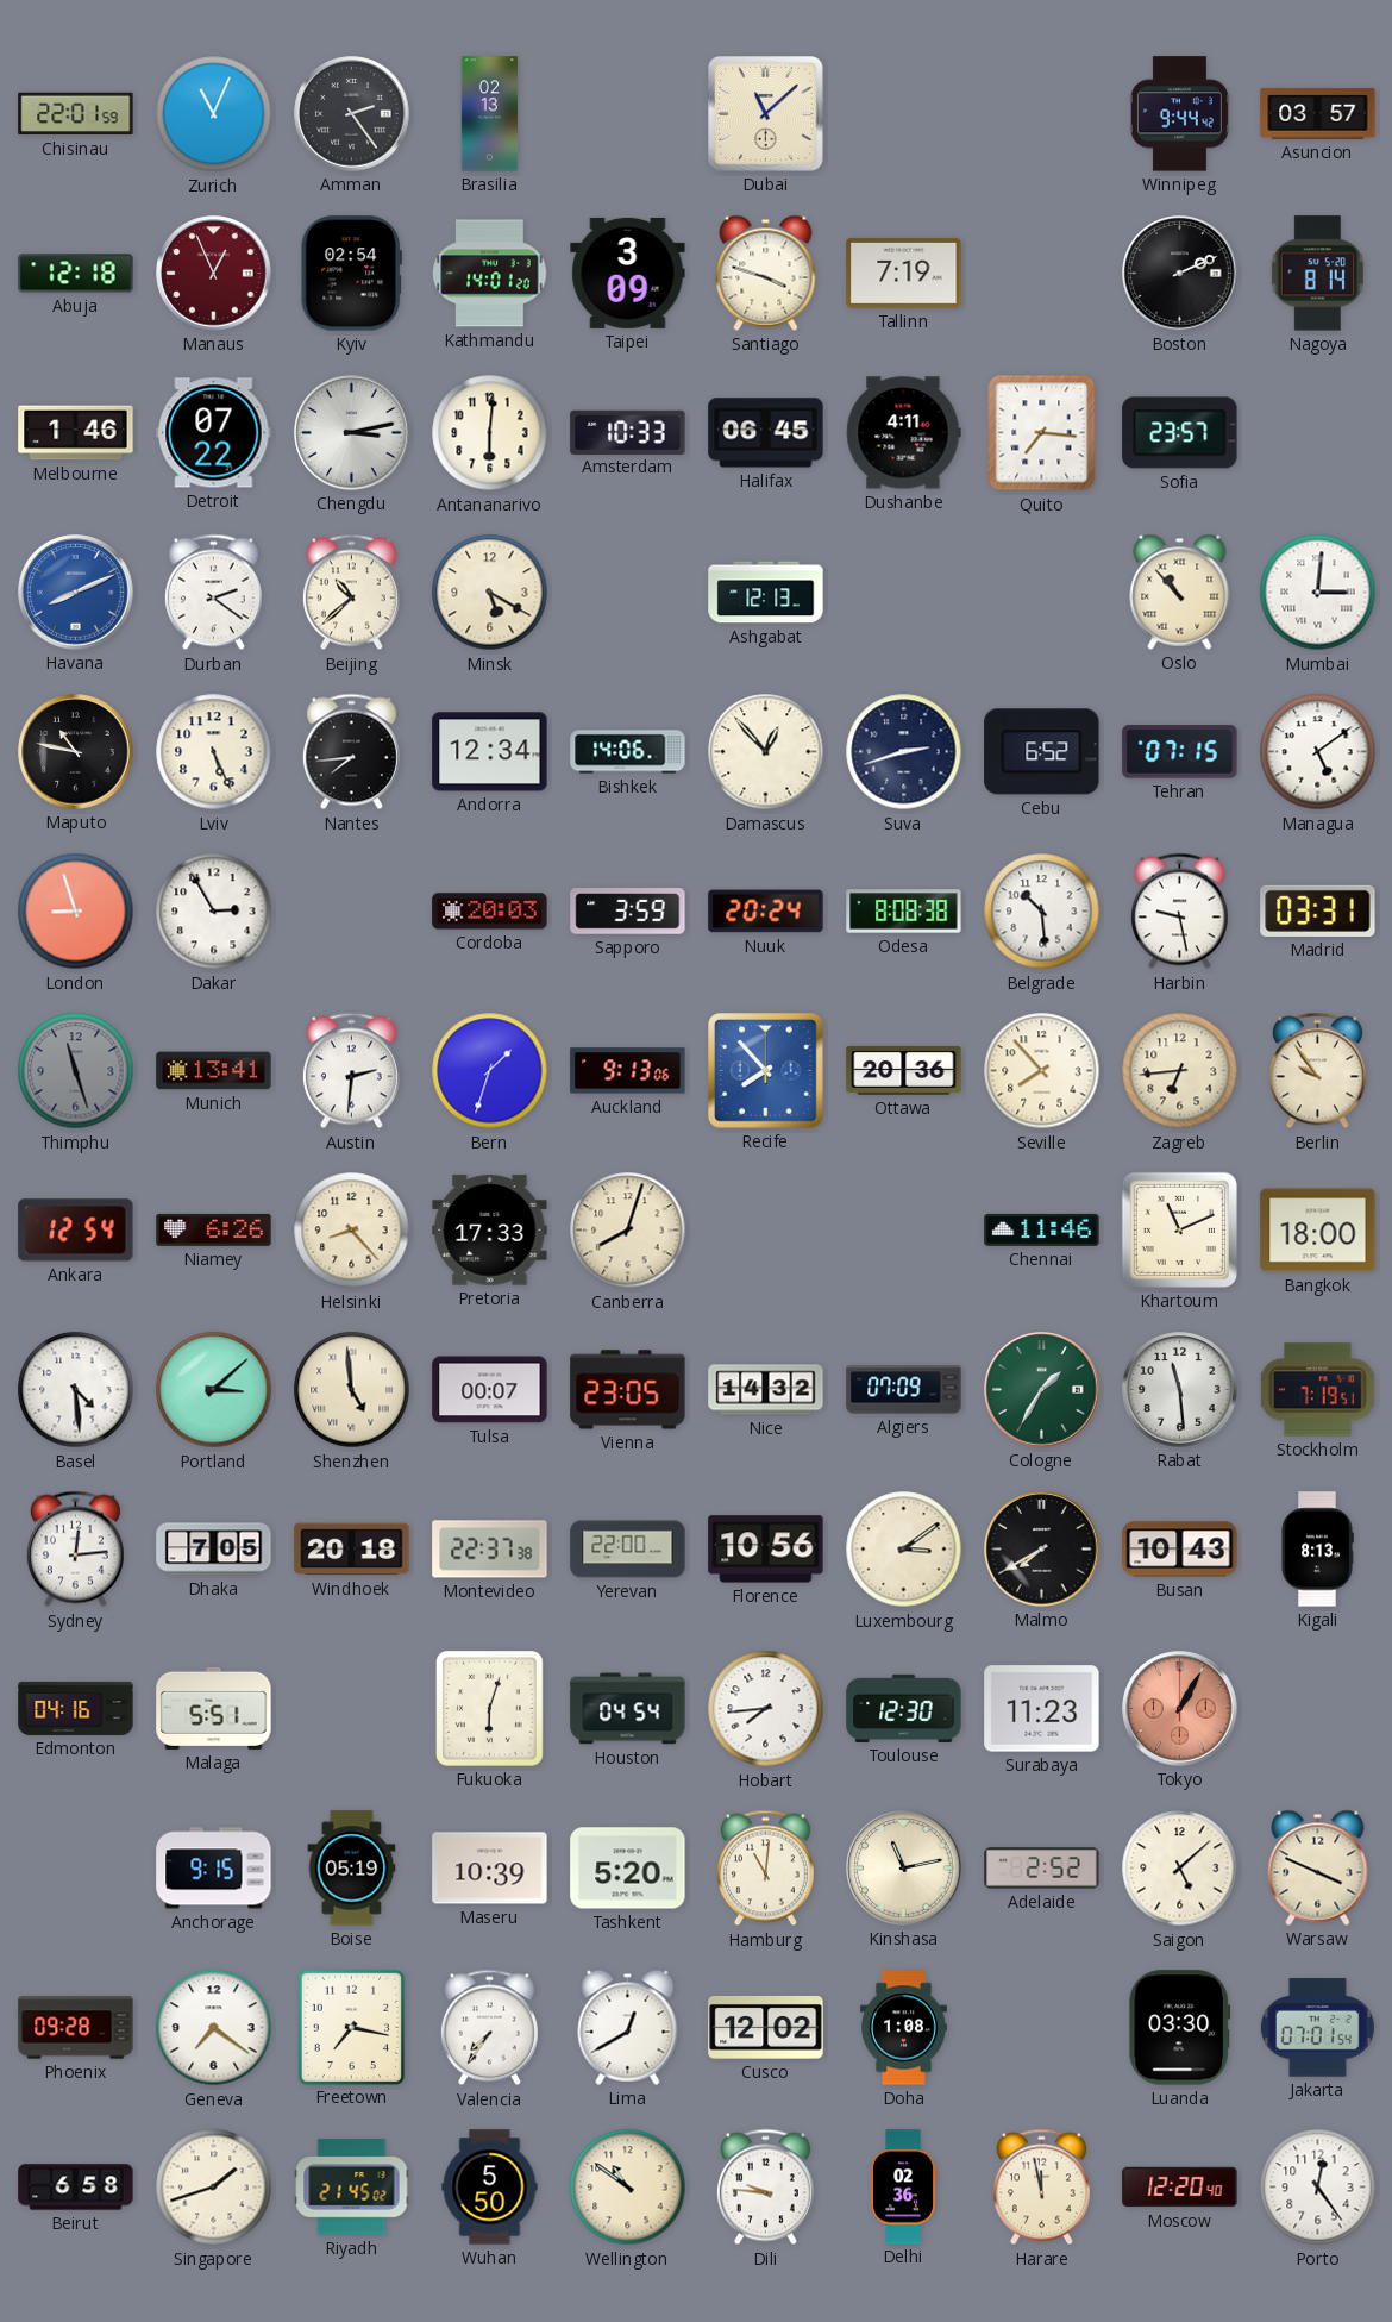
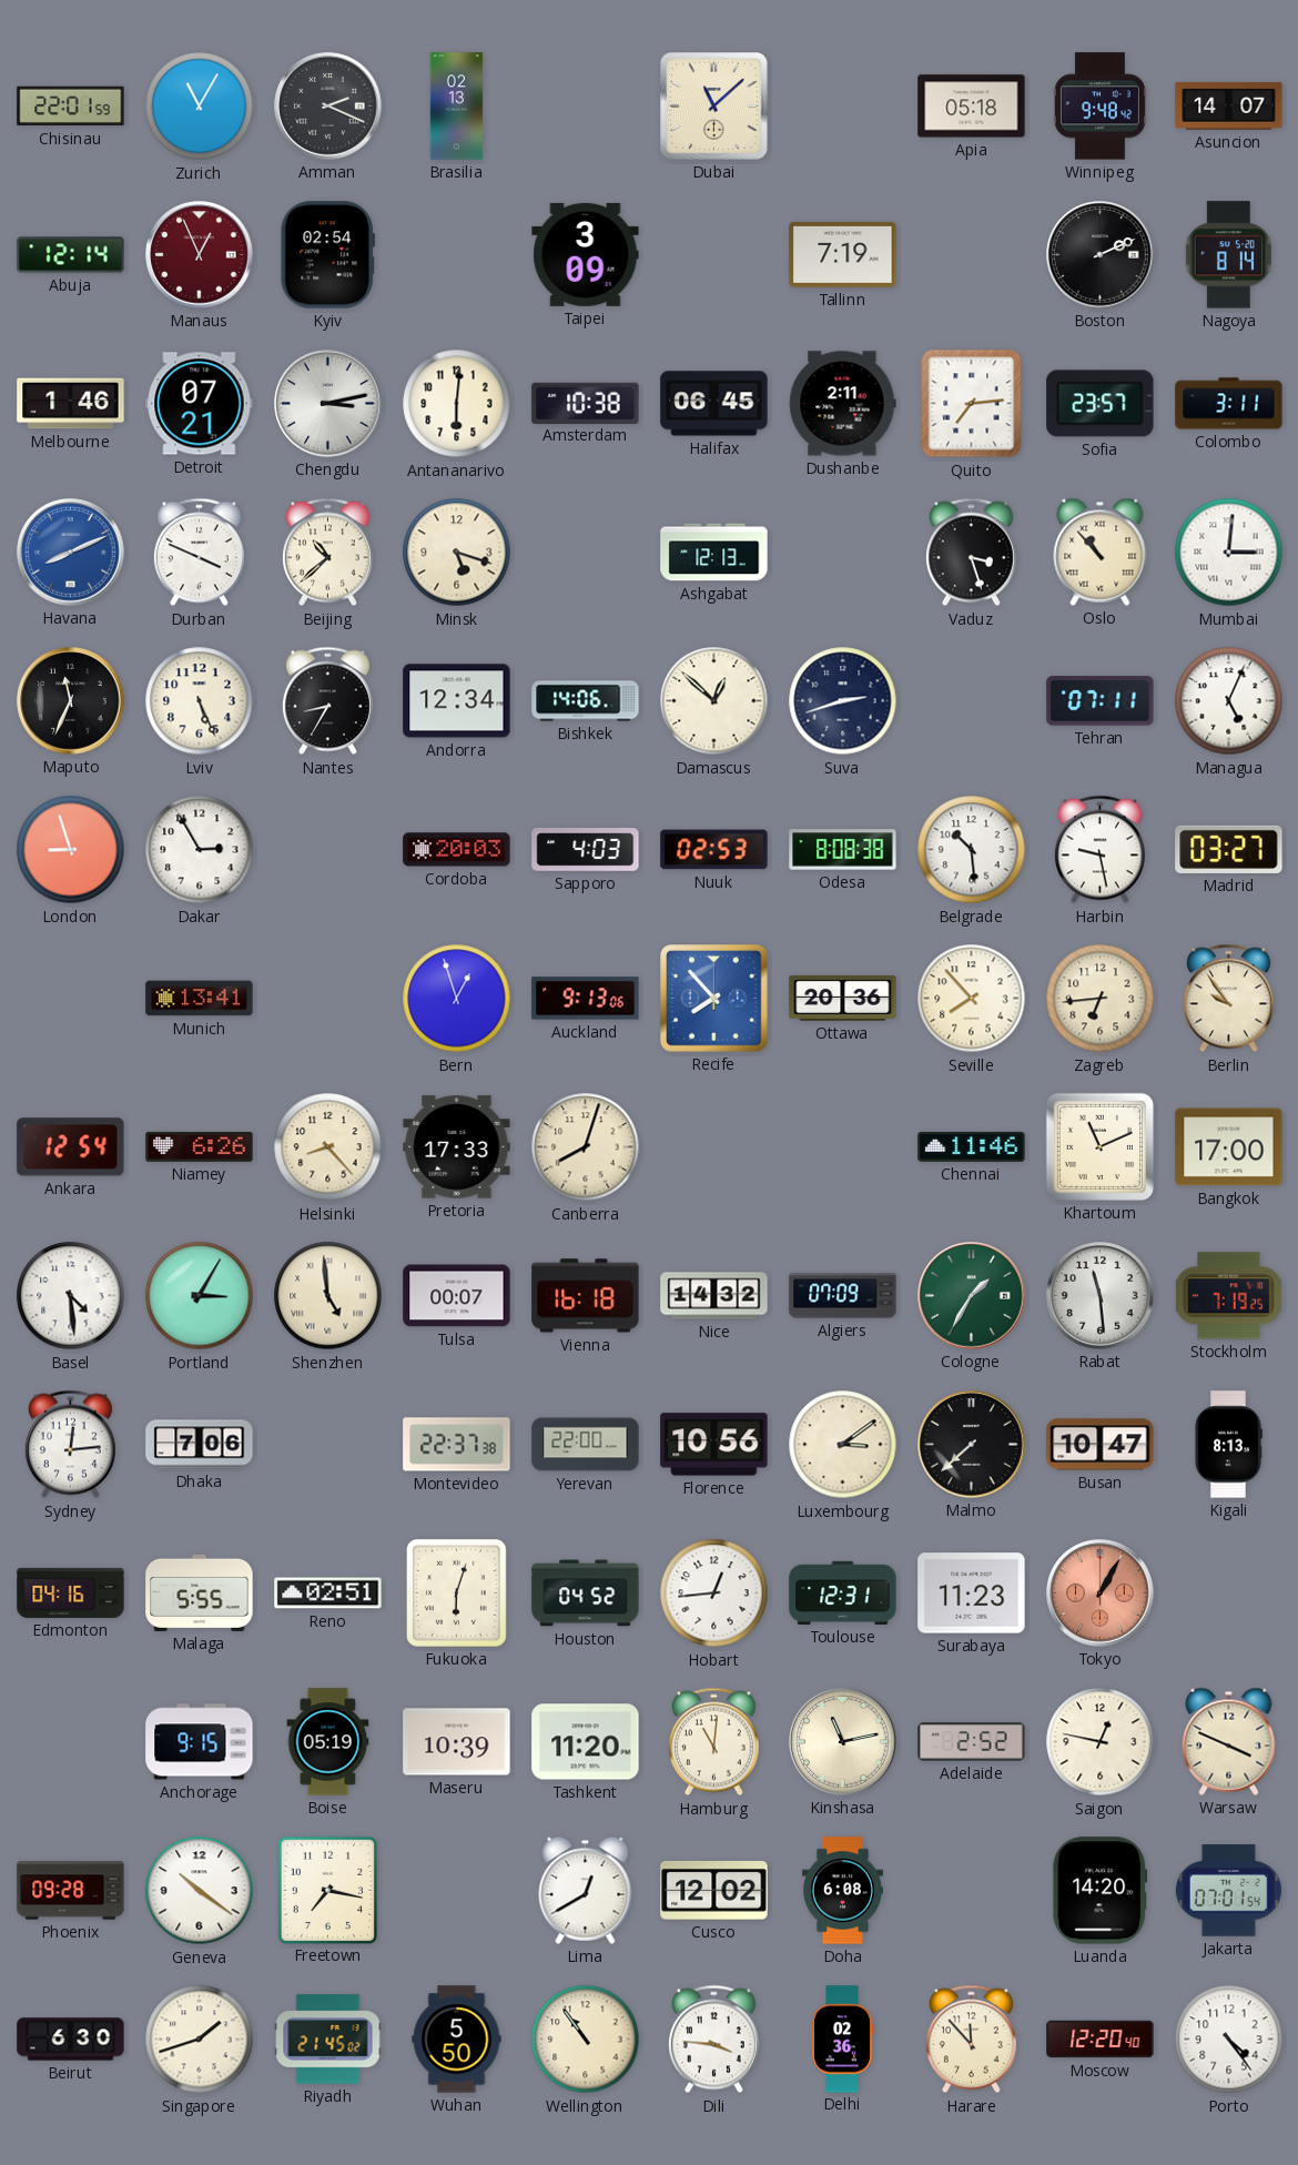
Zurich: 11:04 -> 11:05 (200, 107)
Amman: 2:24 -> 2:19 (328, 107)
Apia: none -> 05:18 (972, 107)
Winnipeg: 9:44 -> 9:48 (1099, 107)
Asuncion: 03:57 -> 14:07 (1229, 107)
Abuja: 12:18 -> 12:14 (71, 255)
Kathmandu: 14:01 -> none (490, 274)
Santiago: 3:48 -> none (766, 273)
Detroit: 07:22 -> 07:21 (200, 404)
Amsterdam: 10:33 -> 10:38 (586, 403)
Dushanbe: 4:11 -> 2:11 (843, 404)
Quito: 7:16 -> 7:14 (972, 404)
Colombo: none -> 3:11 (1229, 404)
Durban: 2:21 -> 3:49 (199, 553)
Minsk: 5:20 -> 5:18 (457, 553)
Vaduz: none -> 3:27 (971, 553)
Maputo: 10:47 -> 11:34 (71, 701)
Nantes: 7:44 -> 8:35 (327, 701)
Damascus: 12:53 -> 12:52 (714, 701)
Cebu: 6:52 -> none (1042, 752)
Tehran: 07:15 -> 07:11 (1101, 701)
Managua: 5:09 -> 5:04 (1229, 701)
Sapporo: 3:59 -> 4:03 (586, 850)
Nuuk: 20:24 -> 02:53 (714, 850)
Madrid: 03:31 -> 03:27 (1229, 849)
Thimphu: 11:27 -> none (76, 1071)
Austin: 2:31 -> none (351, 1071)
Bern: 1:33 -> 12:57 (457, 999)
Bangkok: 18:00 -> 17:00 (1229, 1147)
Portland: 3:08 -> 3:05 (200, 1296)
Vienna: 23:05 -> 16:18 (586, 1296)
Stockholm: 7:19:51 -> 7:19:25 (1228, 1296)
Dhaka: 7:05 -> 7:06 (200, 1445)
Windhoek: 20:18 -> none (352, 1550)
Malmo: 7:40 -> 7:38 (972, 1445)
Busan: 10:43 -> 10:47 (1101, 1445)
Malaga: 5:51 -> 5:55 (200, 1592)
Reno: none -> 02:51 (328, 1594)
Houston: 04:54 -> 04:52 (586, 1594)
Hobart: 7:44 -> 12:44 (714, 1594)
Toulouse: 12:30 -> 12:31 (843, 1592)
Tashkent: 5:20 -> 11:20 (586, 1742)
Saigon: 5:08 -> 12:47 (1101, 1742)
Geneva: 7:21 -> 10:21 (200, 1891)
Valencia: 7:36 -> none (489, 2028)
Doha: 1:08 -> 6:08 (842, 1891)
Luanda: 03:30 -> 14:20 (1101, 1891)
Beirut: 6:58 -> 6:30 (71, 2040)
Wellington: 10:51 -> 10:54 (586, 2040)
Dili: 9:46 -> 3:46 (713, 2040)
Harare: 11:58 -> 11:53 (971, 2040)
Porto: 12:24 -> 4:24 (1229, 2040)
